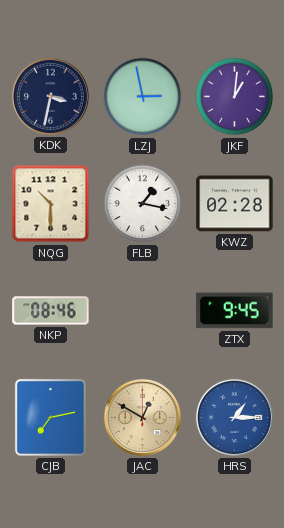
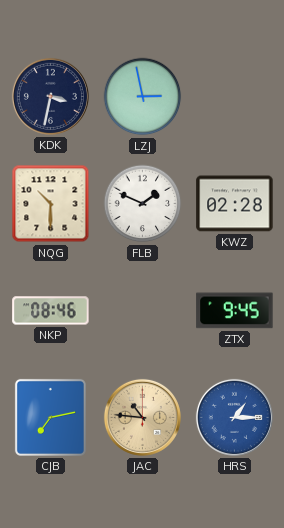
JKF: 1:01 -> none (235, 97)
FLB: 1:17 -> 1:49 (143, 204)
JAC: 12:50 -> 10:46 (142, 417)
